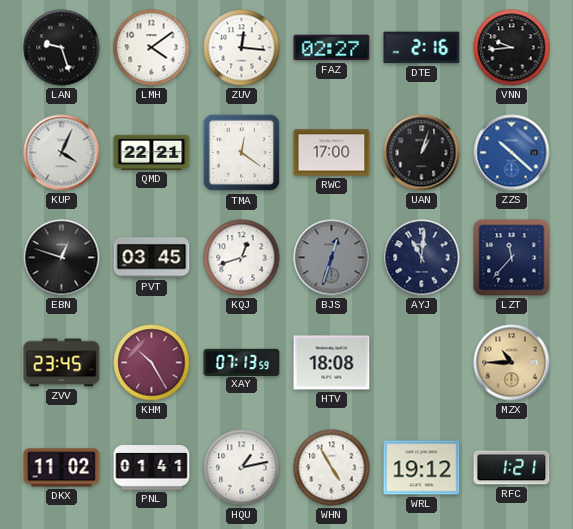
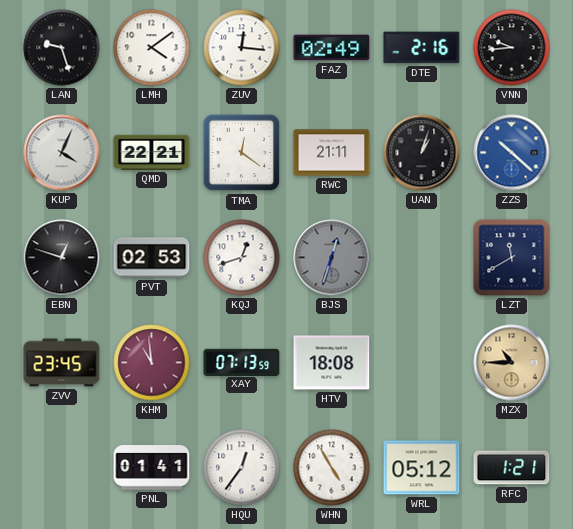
FAZ: 02:27 -> 02:49 (332, 48)
RWC: 17:00 -> 21:11 (332, 153)
PVT: 03:45 -> 02:53 (152, 258)
AYJ: 11:01 -> none (422, 258)
LZT: 11:37 -> 11:40 (512, 258)
KHM: 10:25 -> 10:59 (152, 363)
DKX: 11:02 -> none (62, 468)
HQU: 1:13 -> 12:36 (242, 468)
WRL: 19:12 -> 05:12 (422, 468)
